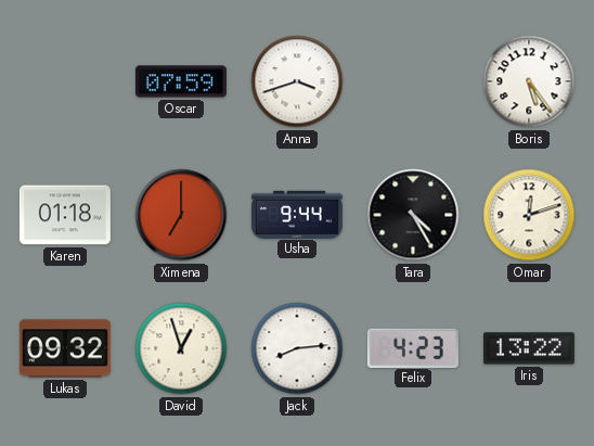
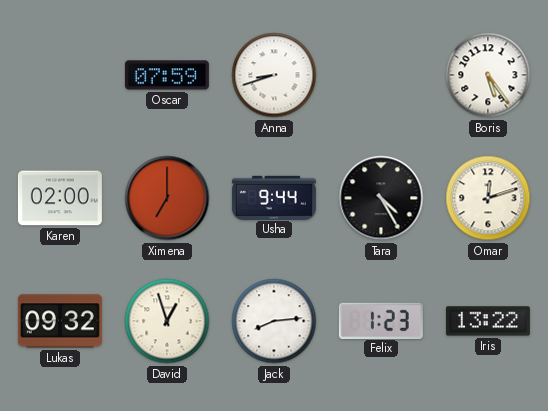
Anna: 3:42 -> 8:42 (274, 75)
Karen: 01:18 -> 02:00 (60, 198)
Felix: 4:23 -> 1:23 (381, 320)
